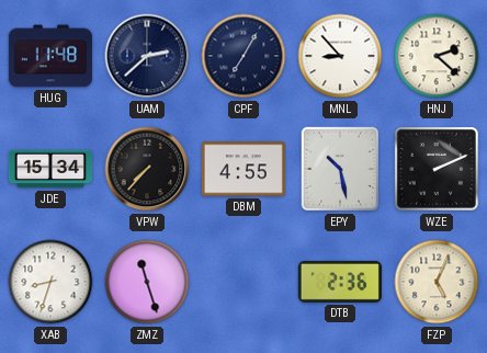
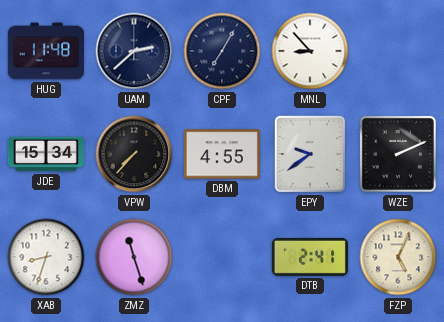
HNJ: 2:22 -> none (437, 56)
EPY: 10:28 -> 9:39 (310, 154)
DTB: 2:36 -> 2:41 (310, 257)
